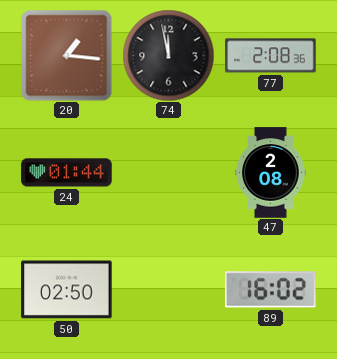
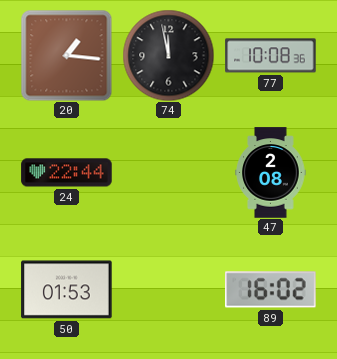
77: 2:08 -> 10:08 (271, 56)
24: 01:44 -> 22:44 (67, 173)
50: 02:50 -> 01:53 (67, 290)
